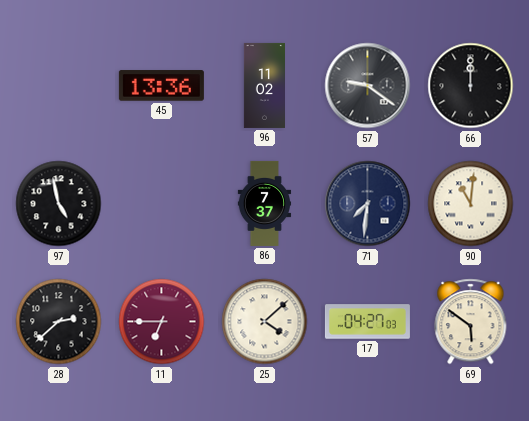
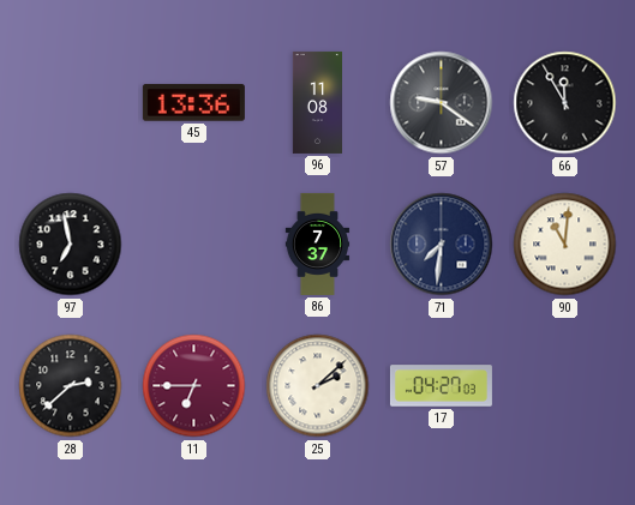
96: 11:02 -> 11:08 (317, 102)
66: 12:00 -> 11:55 (565, 103)
97: 4:58 -> 6:58 (71, 245)
25: 4:08 -> 2:08 (318, 386)
69: 5:51 -> none (471, 322)
